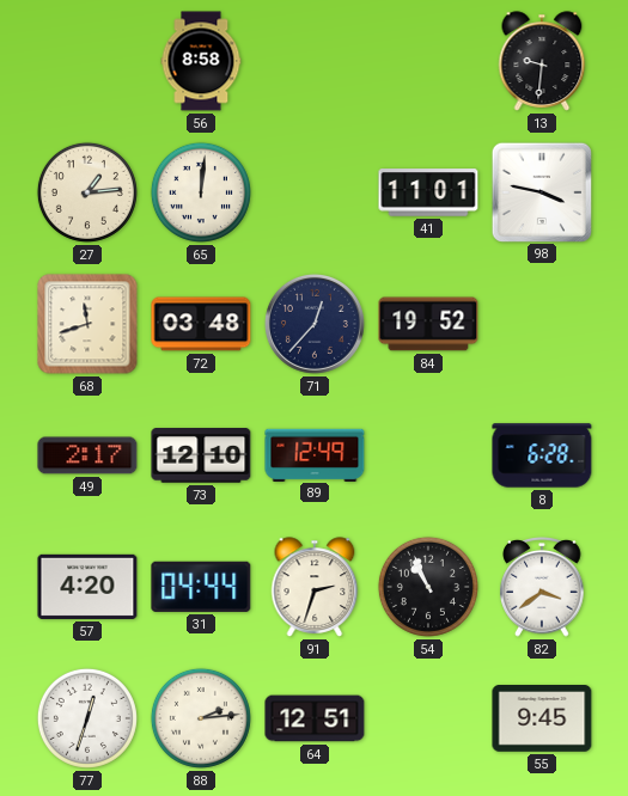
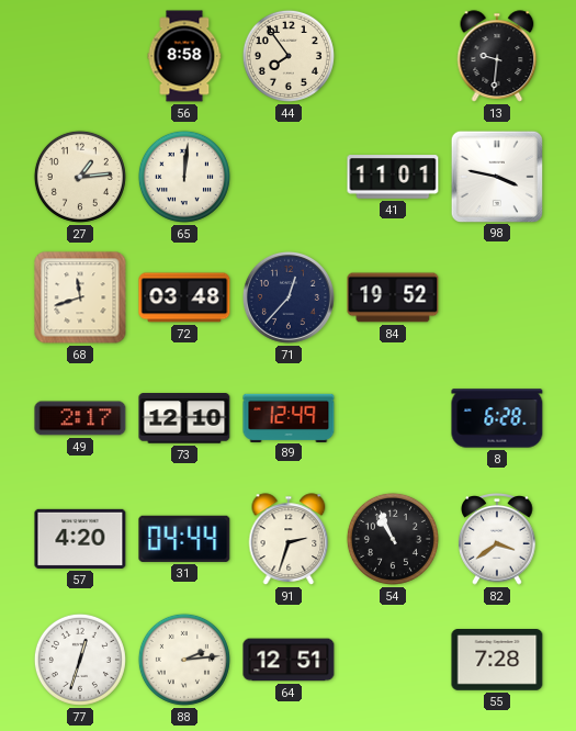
44: none -> 7:54 (289, 56)
55: 9:45 -> 7:28 (497, 661)
